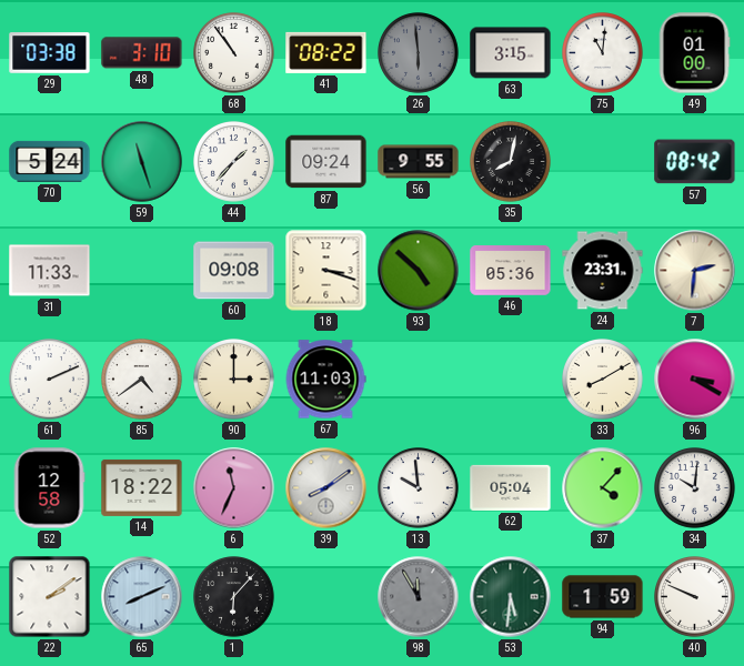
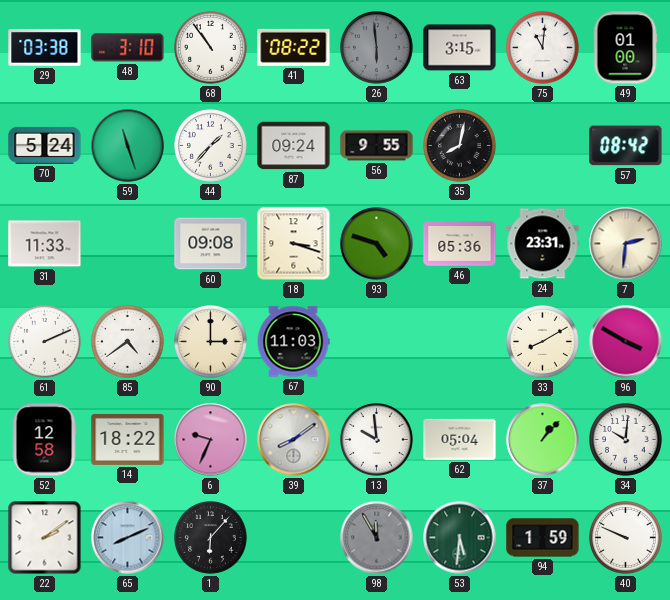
93: 4:52 -> 4:48 (377, 244)
96: 3:20 -> 3:50 (626, 342)
6: 11:34 -> 9:34 (211, 440)
37: 4:07 -> 1:07 (543, 440)
